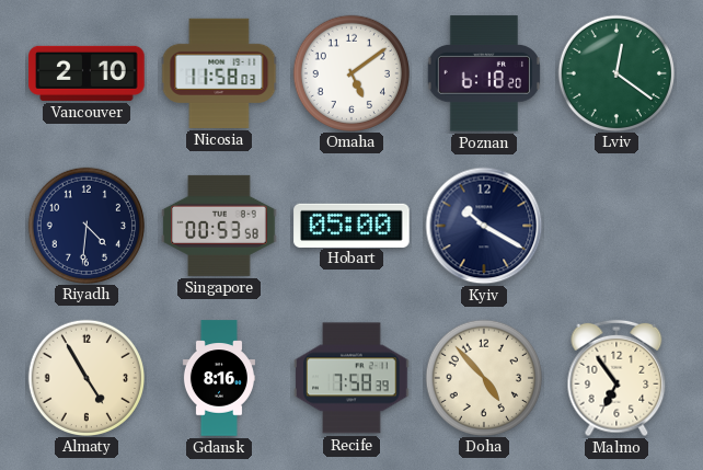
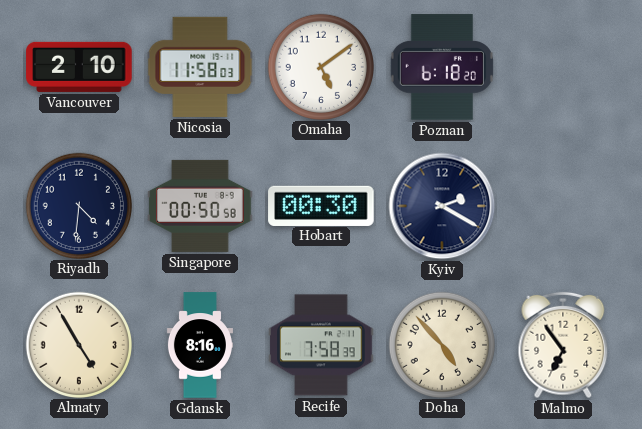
Lviv: 12:21 -> none (615, 72)
Singapore: 00:53 -> 00:50 (200, 206)
Hobart: 05:00 -> 00:30 (321, 205)
Kyiv: 10:20 -> 2:20 (442, 206)
